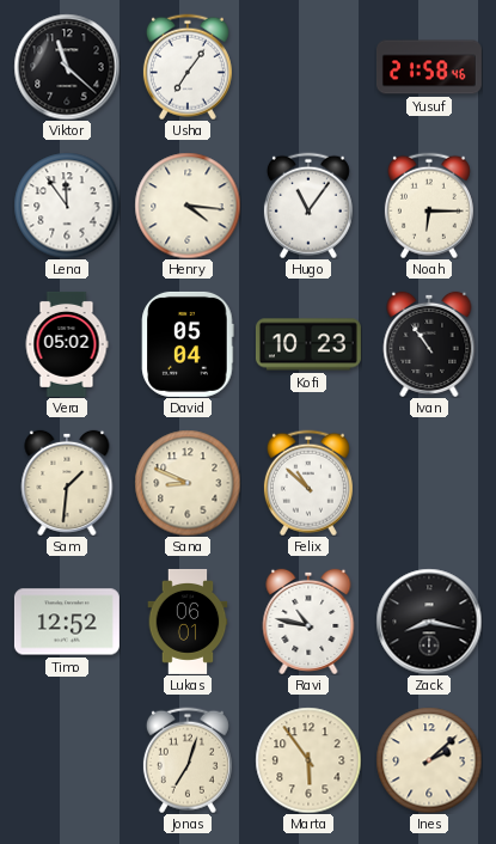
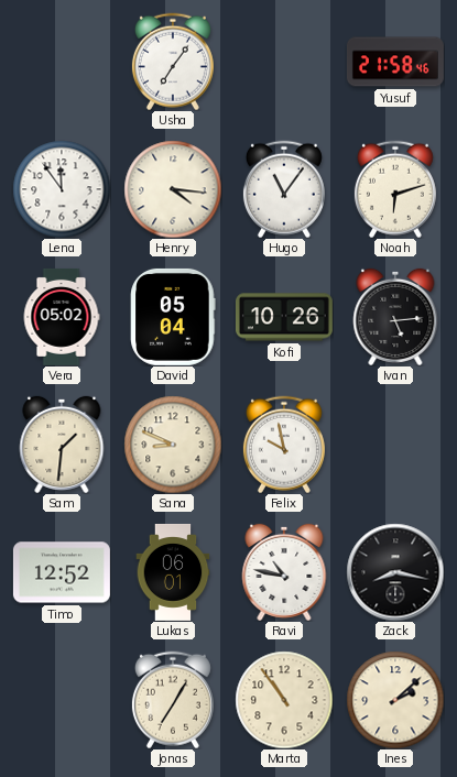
Viktor: 11:22 -> none (67, 67)
Noah: 6:15 -> 6:12 (395, 189)
Kofi: 10:23 -> 10:26 (284, 317)
Ivan: 10:54 -> 5:14 (395, 317)
Felix: 10:52 -> 9:58 (284, 445)
Jonas: 7:03 -> 7:05 (173, 700)
Marta: 5:54 -> 10:54 (284, 700)
